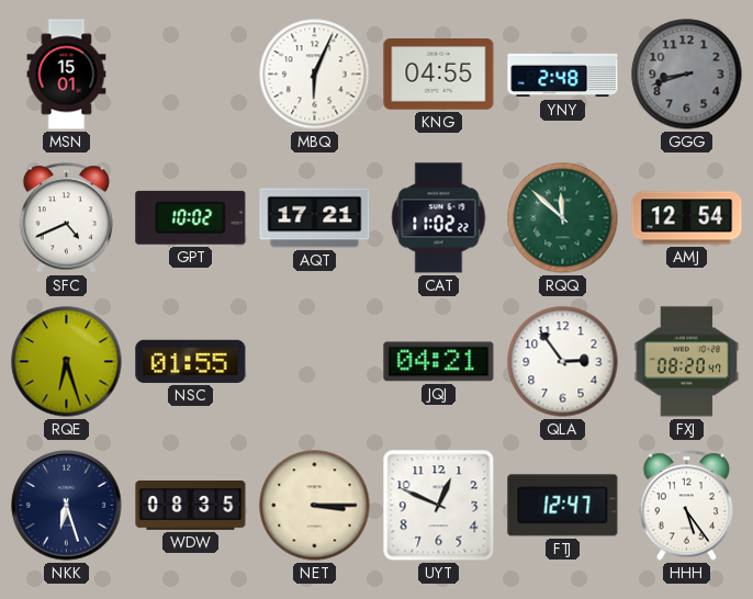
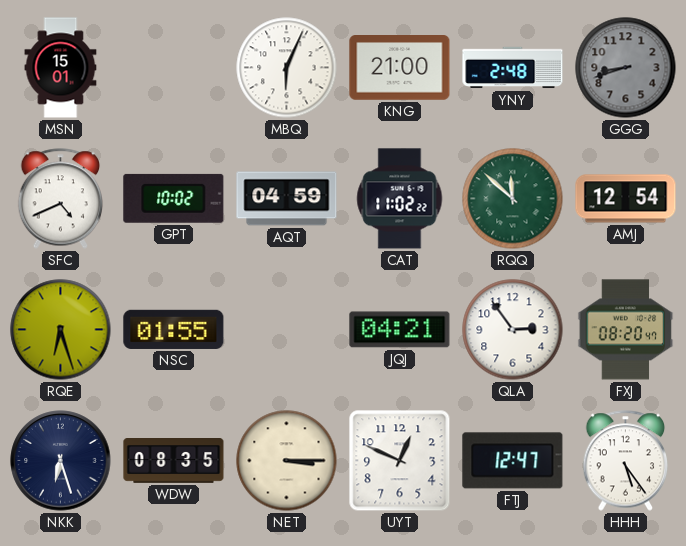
KNG: 04:55 -> 21:00 (400, 68)
AQT: 17:21 -> 04:59 (287, 199)
